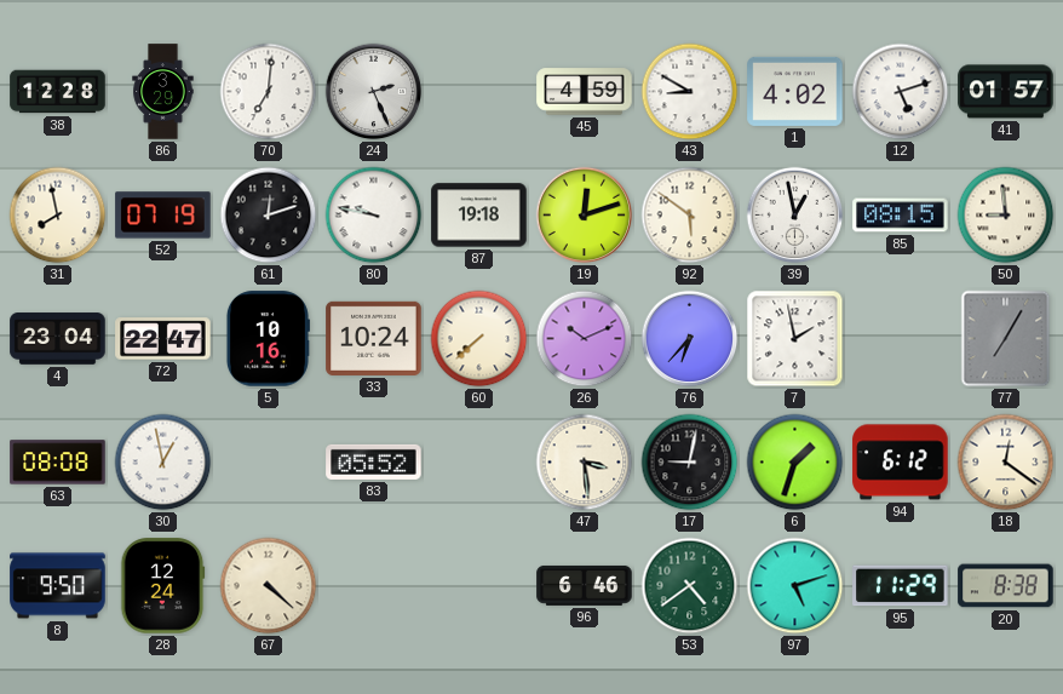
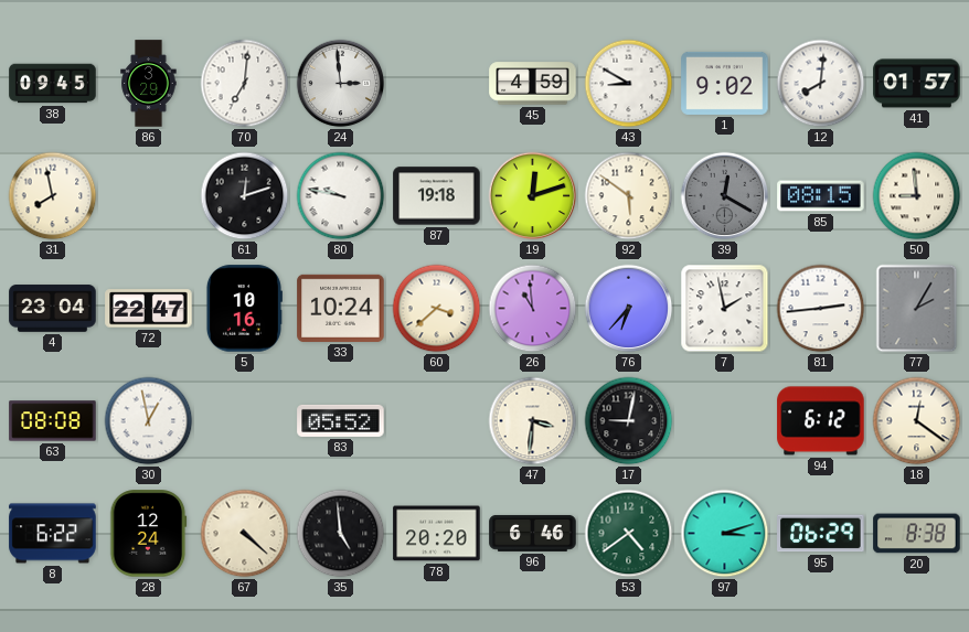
38: 12:28 -> 09:45 (53, 84)
24: 2:26 -> 2:59 (341, 84)
1: 4:02 -> 9:02 (725, 83)
12: 5:12 -> 8:01 (821, 84)
52: 07:19 -> none (163, 216)
39: 12:58 -> 12:20 (725, 196)
39 dial: white -> grey (725, 196)
60: 7:38 -> 3:38 (437, 309)
26: 10:11 -> 10:59 (533, 309)
81: none -> 2:44 (821, 309)
77: 7:05 -> 2:05 (917, 309)
47: 3:29 -> 3:31 (533, 421)
6: 1:33 -> none (795, 463)
8: 9:50 -> 6:22 (53, 534)
35: none -> 4:59 (341, 534)
78: none -> 20:20 (437, 534)
97: 5:12 -> 3:12 (725, 534)
95: 11:29 -> 06:29 (821, 534)
